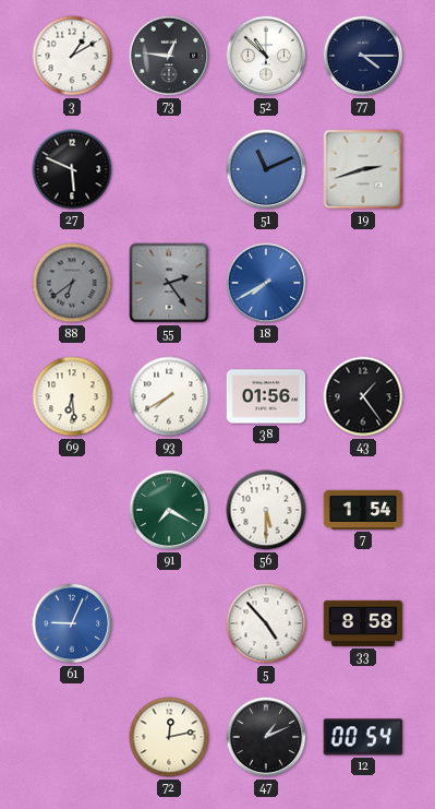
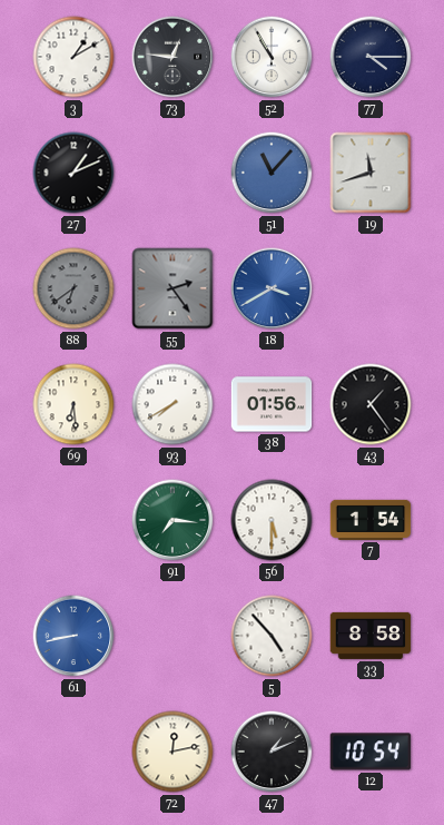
52: 10:52 -> 10:55 (272, 57)
27: 5:49 -> 1:11 (73, 173)
51: 11:11 -> 11:07 (272, 173)
19: 2:42 -> 11:42 (371, 173)
18: 7:40 -> 3:40 (272, 288)
91: 7:20 -> 7:16 (172, 520)
61: 9:04 -> 8:43 (73, 636)
12: 00:54 -> 10:54 (371, 752)
